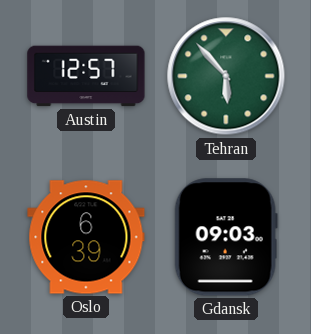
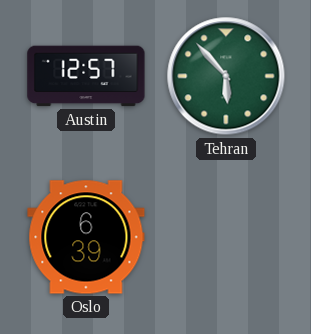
Gdansk: 09:03 -> none (226, 237)
